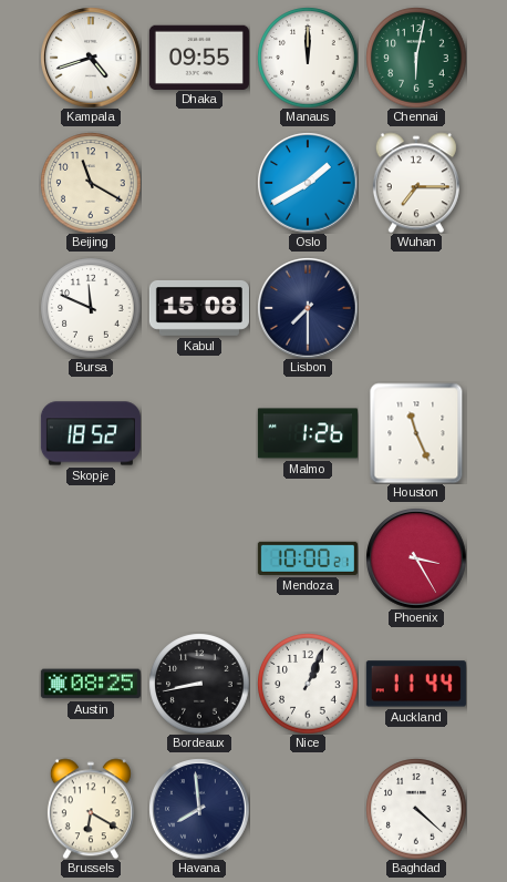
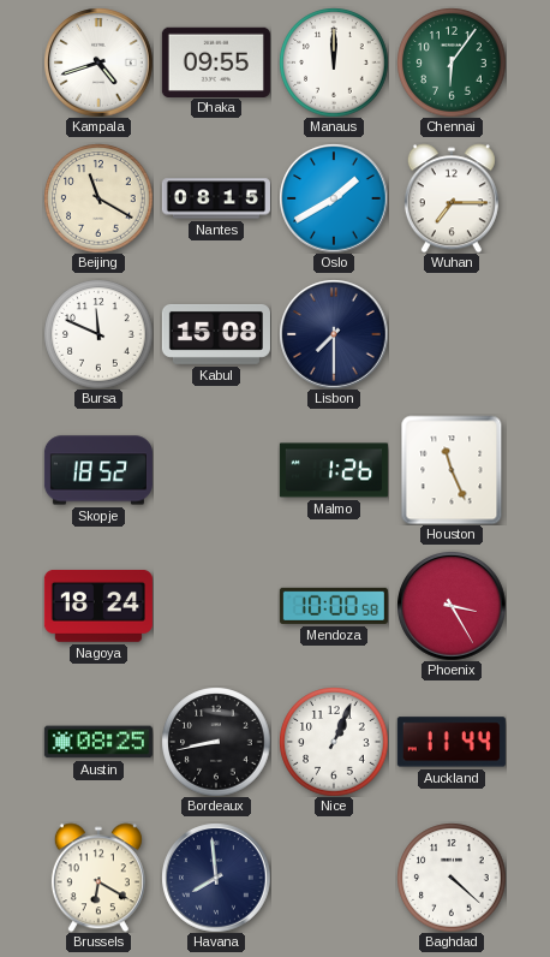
Chennai: 6:02 -> 6:06 (452, 63)
Nantes: none -> 08:15 (216, 198)
Nagoya: none -> 18:24 (98, 606)
Mendoza: 10:00:21 -> 10:00:58 (334, 606)
